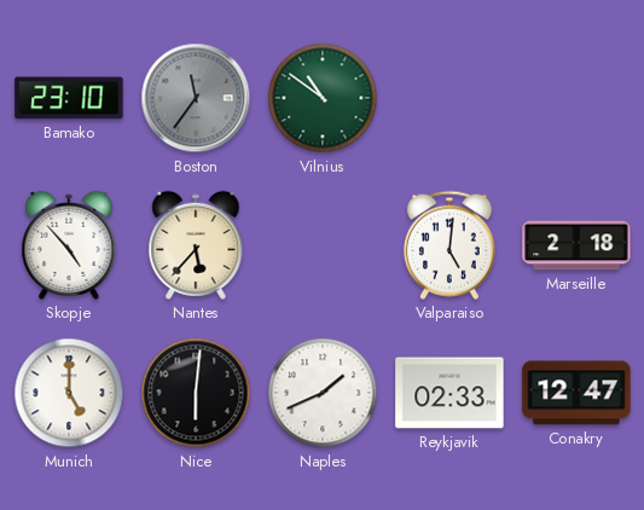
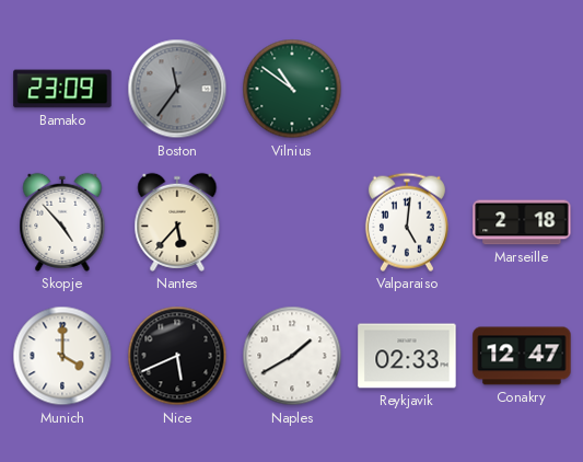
Bamako: 23:10 -> 23:09 (62, 89)
Munich: 5:00 -> 4:00 (62, 356)
Nice: 6:01 -> 5:41 (177, 356)
Naples: 1:41 -> 1:40 (292, 356)
